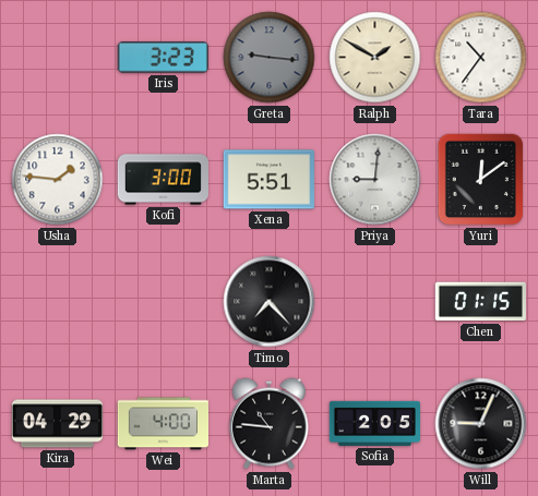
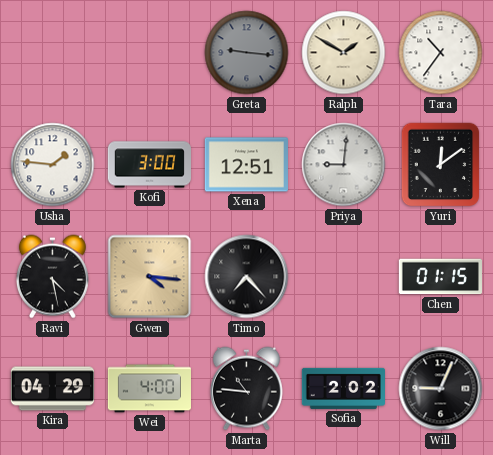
Iris: 3:23 -> none (163, 58)
Xena: 5:51 -> 12:51 (246, 165)
Ravi: none -> 4:28 (52, 277)
Gwen: none -> 4:16 (150, 277)
Sofia: 2:05 -> 2:02 (343, 388)
